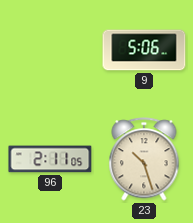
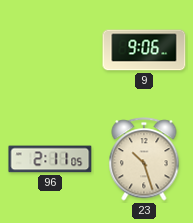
9: 5:06 -> 9:06 (144, 50)
